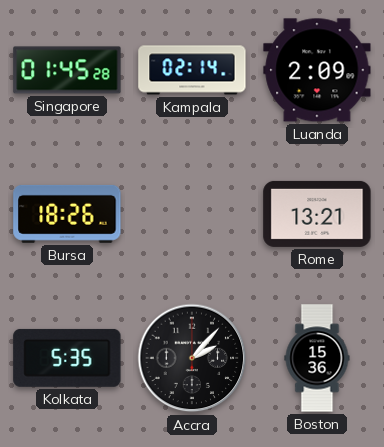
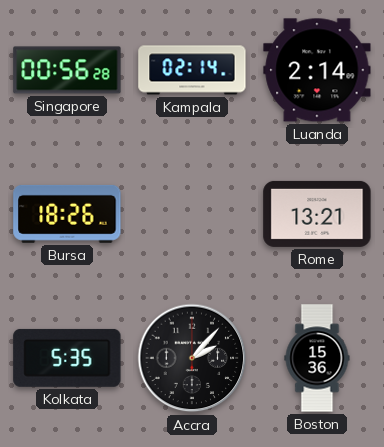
Singapore: 01:45 -> 00:56 (67, 70)
Luanda: 2:09 -> 2:14 (317, 70)
